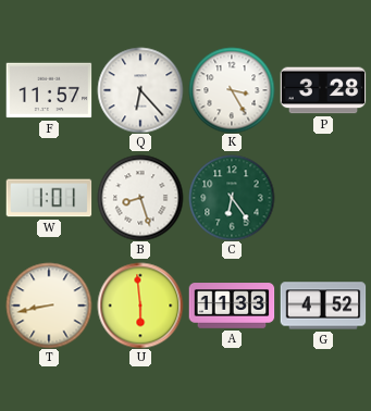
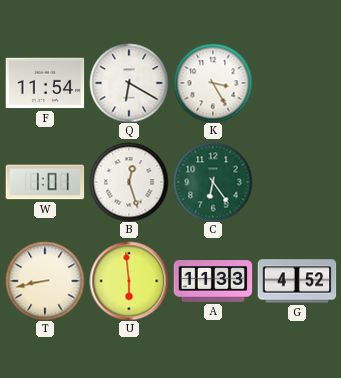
F: 11:57 -> 11:54 (45, 83)
Q: 6:23 -> 6:20 (129, 83)
P: 3:28 -> none (323, 90)
B: 8:27 -> 12:27 (129, 182)
